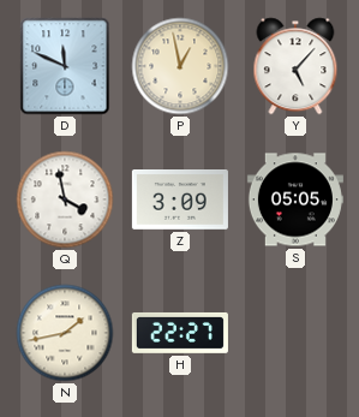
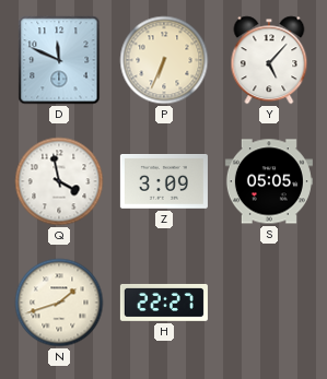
P: 12:58 -> 6:34 (164, 60)
N: 1:43 -> 1:42 (59, 303)
